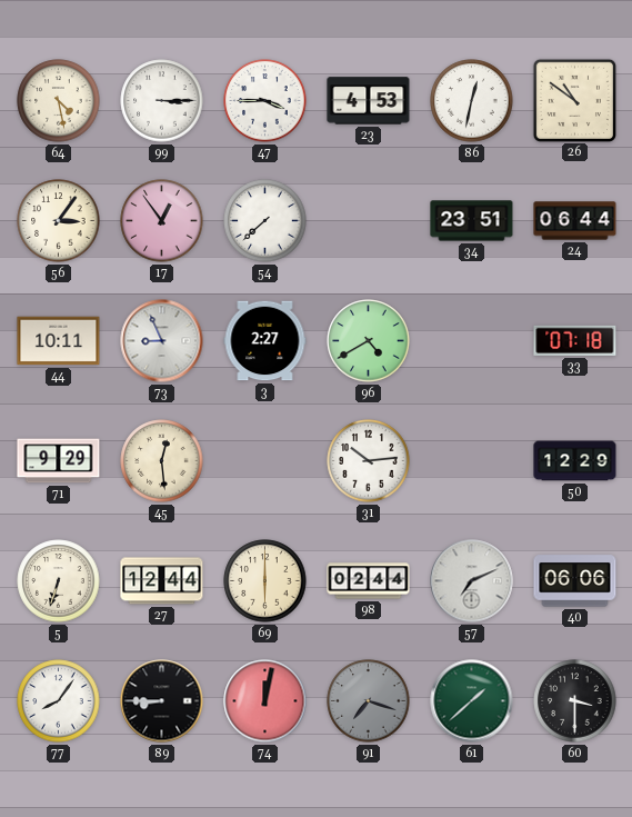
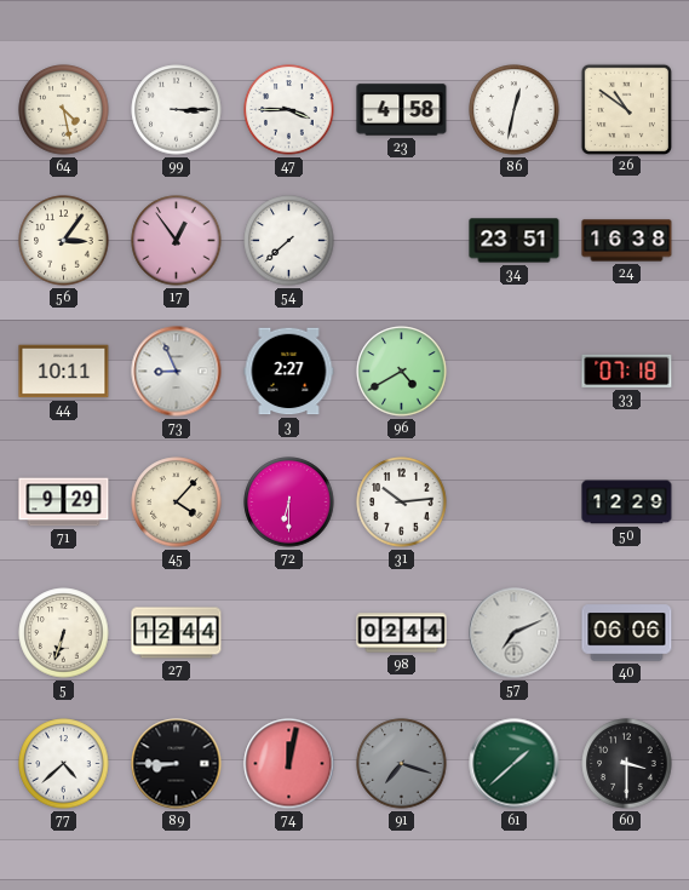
23: 4:53 -> 4:58 (402, 110)
24: 06:44 -> 16:38 (627, 241)
45: 12:29 -> 4:07 (177, 503)
72: none -> 6:30 (289, 503)
69: 6:00 -> none (265, 581)
77: 8:06 -> 4:38 (64, 764)
